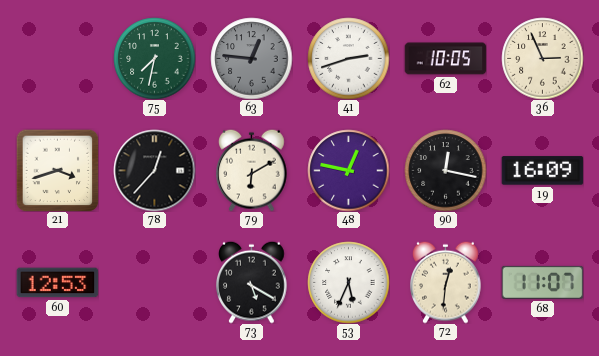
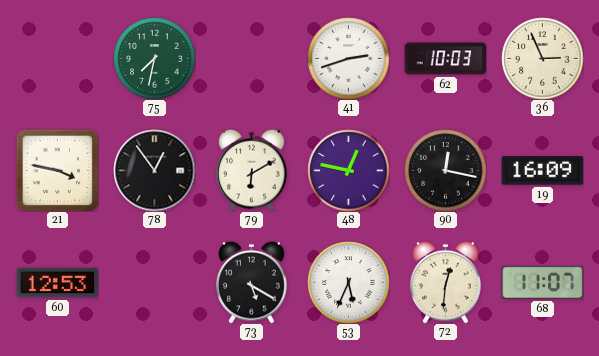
63: 12:46 -> none (251, 58)
62: 10:05 -> 10:03 (445, 59)
21: 3:42 -> 3:47 (57, 170)
78: 12:37 -> 12:54 (154, 170)
